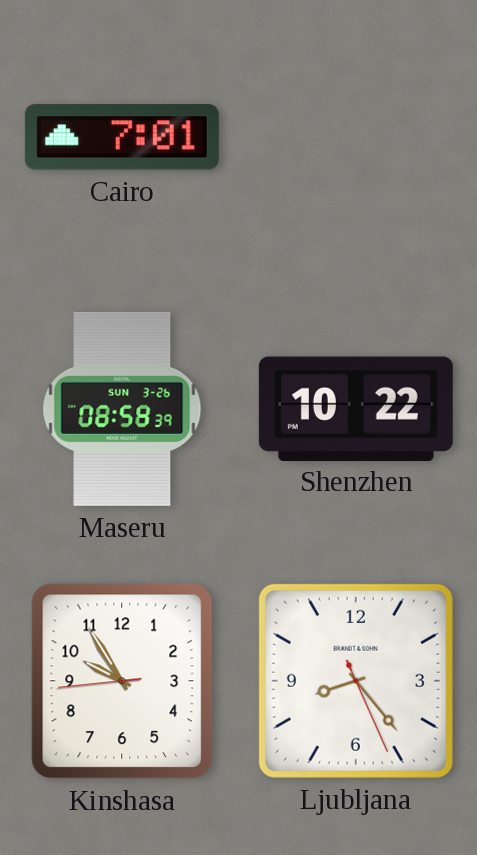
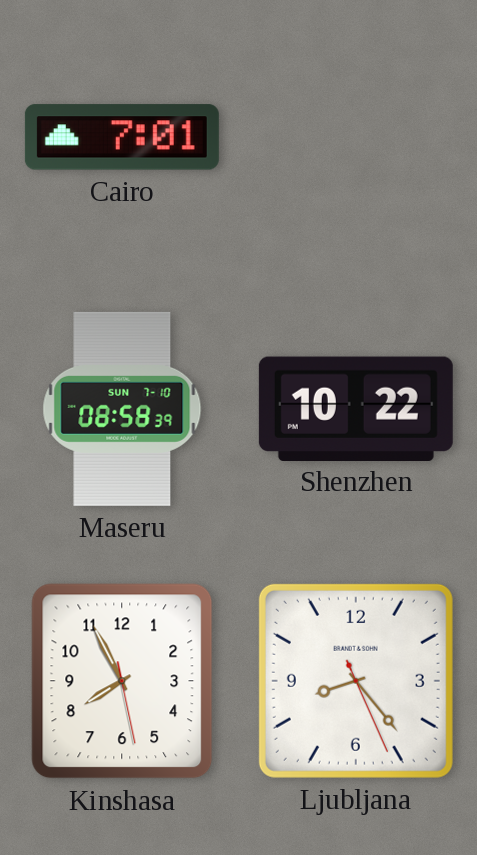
Maseru date: SUN 3-26 -> SUN 7-10 (122, 409)
Kinshasa: 9:54 -> 7:55 (122, 681)
